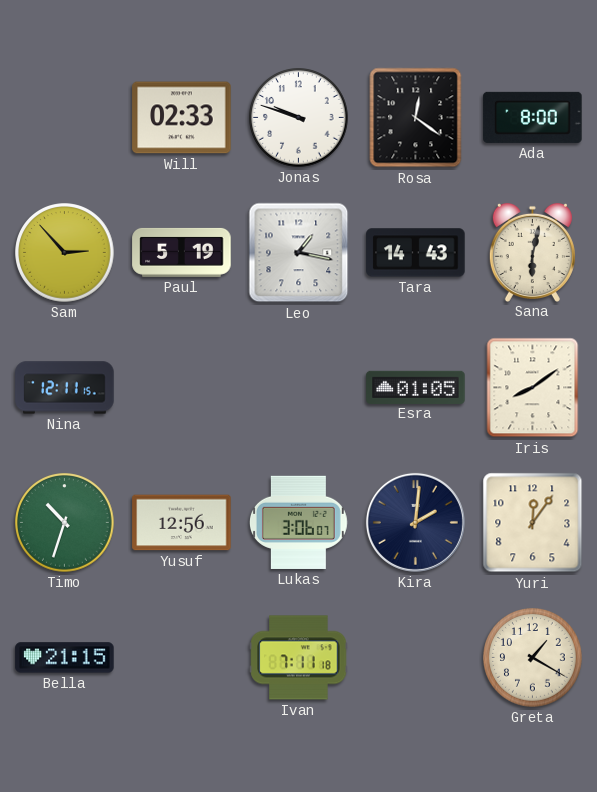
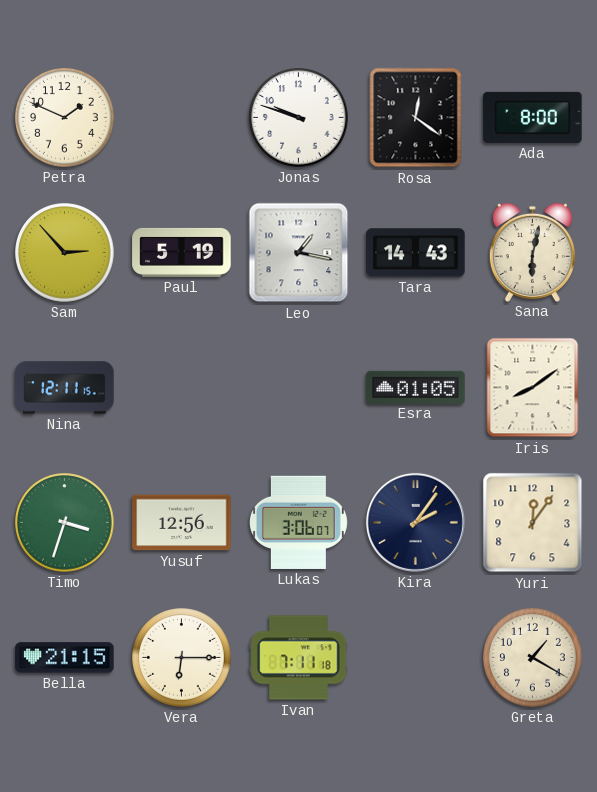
Petra: none -> 1:49 (65, 118)
Will: 02:33 -> none (182, 118)
Timo: 10:33 -> 3:33 (65, 523)
Kira: 2:01 -> 2:06 (415, 522)
Vera: none -> 6:15 (182, 658)
